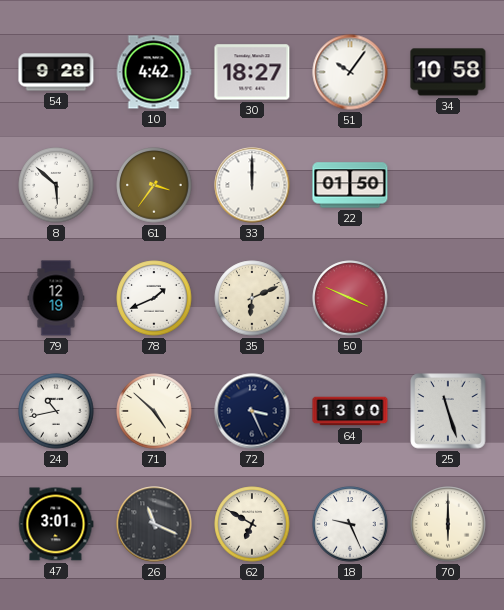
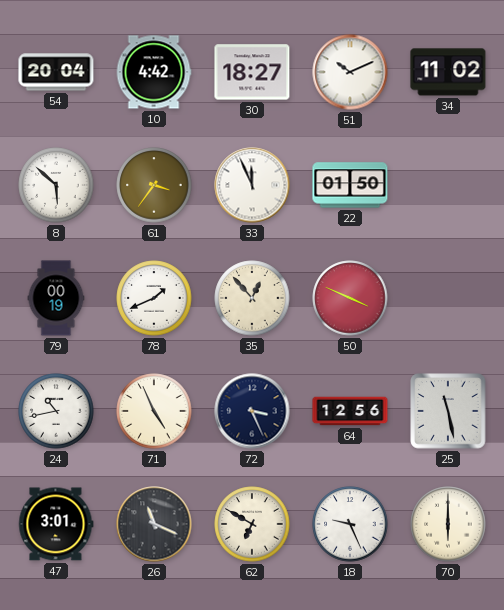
54: 9:28 -> 20:04 (56, 72)
51: 10:06 -> 10:11 (350, 72)
34: 10:58 -> 11:02 (448, 72)
33: 12:00 -> 11:56 (252, 185)
79: 12:19 -> 00:19 (56, 298)
35: 6:11 -> 12:53 (252, 298)
71: 4:52 -> 4:56 (154, 411)
64: 13:00 -> 12:56 (350, 411)
25: 11:27 -> 11:28 (448, 411)
